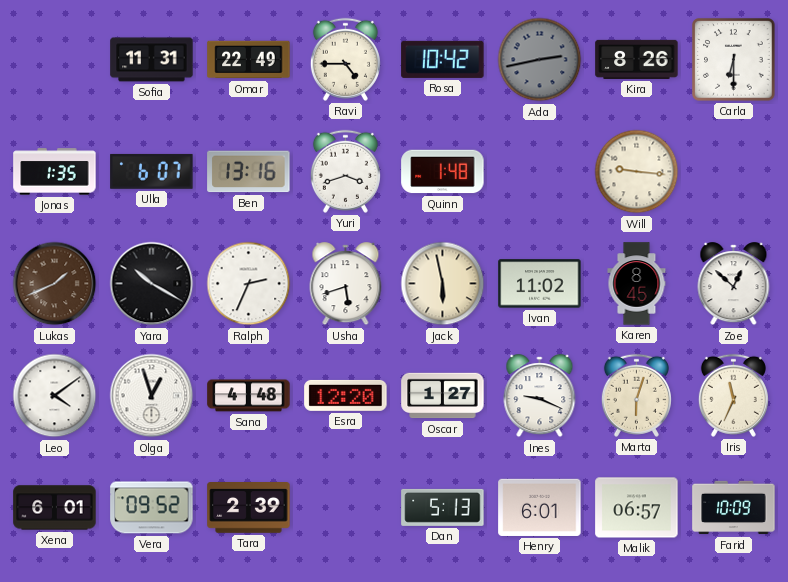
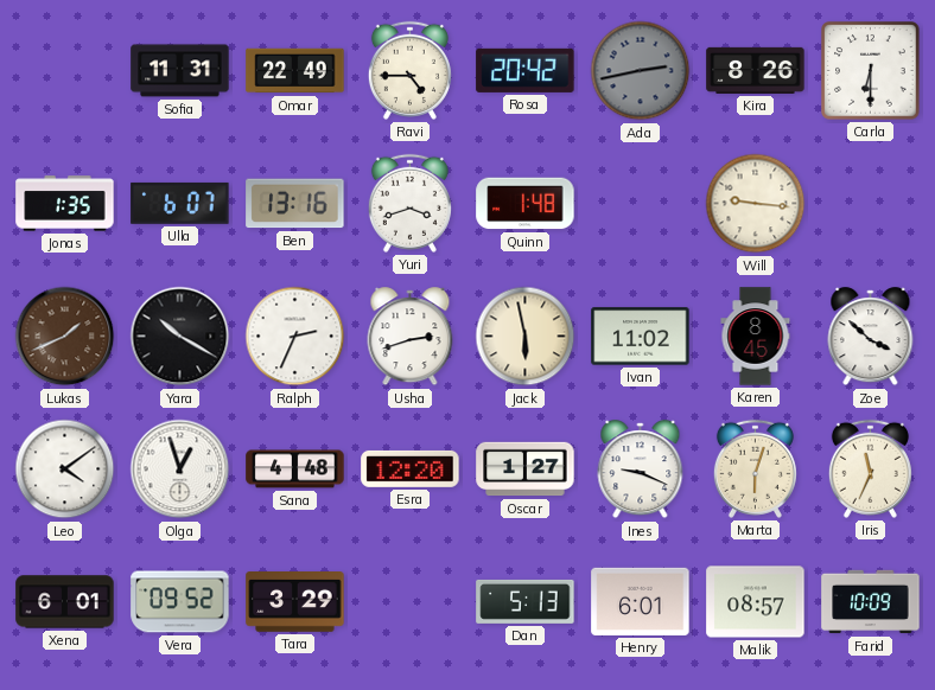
Rosa: 10:42 -> 20:42 (526, 70)
Usha: 5:42 -> 2:42 (411, 337)
Zoe: 12:52 -> 3:52 (871, 337)
Tara: 2:39 -> 3:29 (295, 602)
Malik: 06:57 -> 08:57 (756, 602)
